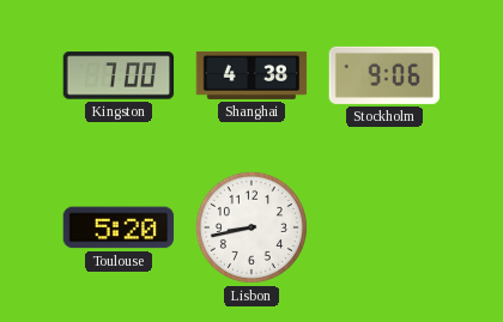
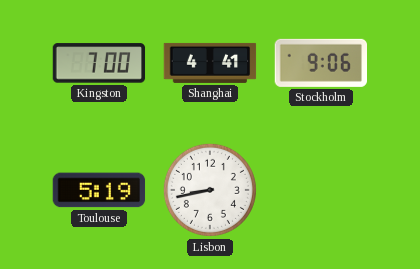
Shanghai: 4:38 -> 4:41 (210, 63)
Toulouse: 5:20 -> 5:19 (99, 190)
